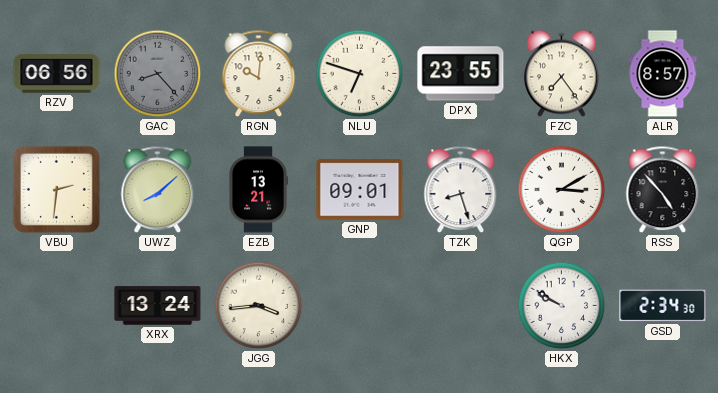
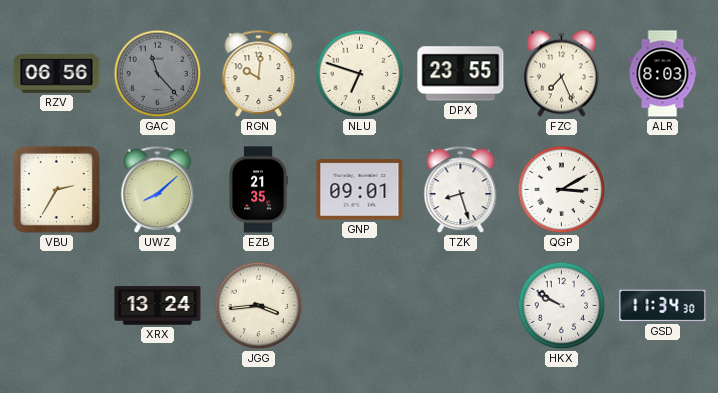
GAC: 8:23 -> 11:23 (158, 74)
FZC: 7:24 -> 7:26 (562, 74)
ALR: 8:57 -> 8:03 (663, 74)
VBU: 2:31 -> 2:35 (56, 189)
EZB: 13:21 -> 21:35 (258, 190)
RSS: 4:53 -> none (663, 190)
GSD: 2:34 -> 11:34 (663, 306)
